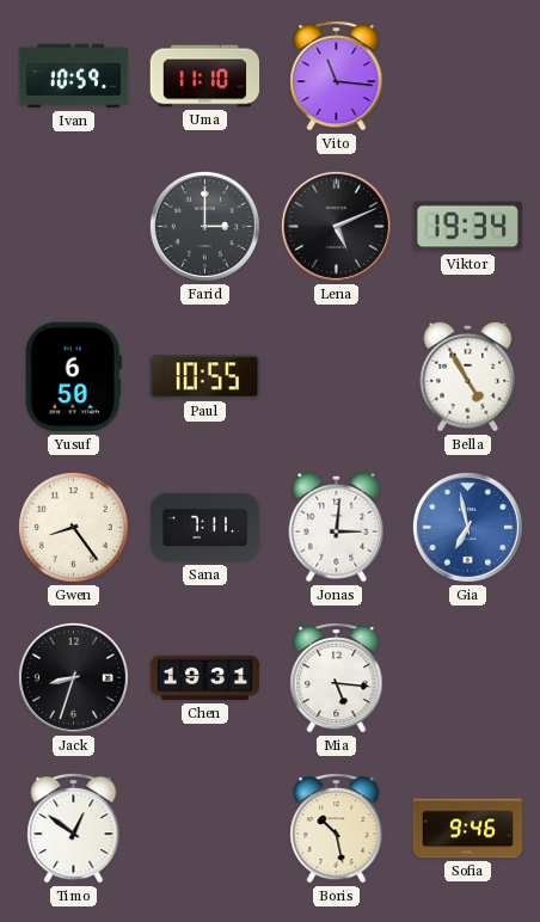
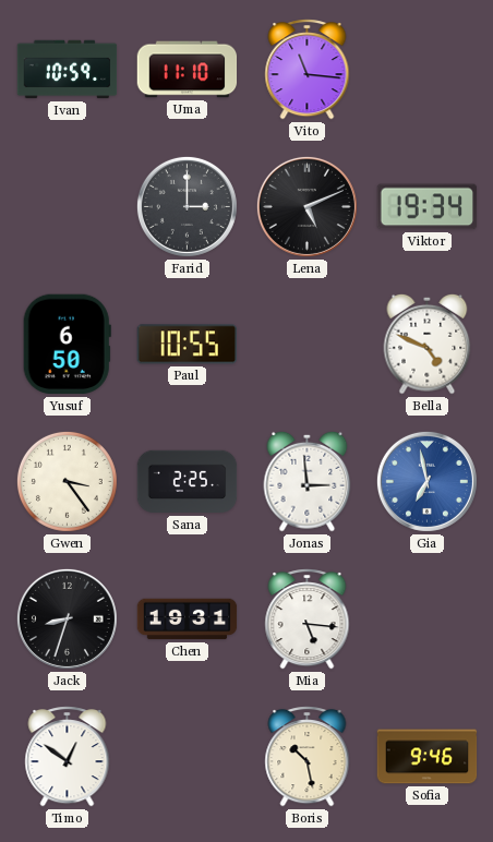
Bella: 4:55 -> 4:49 (428, 344)
Gwen: 8:24 -> 3:24 (67, 481)
Sana: 7:11 -> 2:25 (188, 482)
Jonas: 3:01 -> 2:59 (308, 481)
